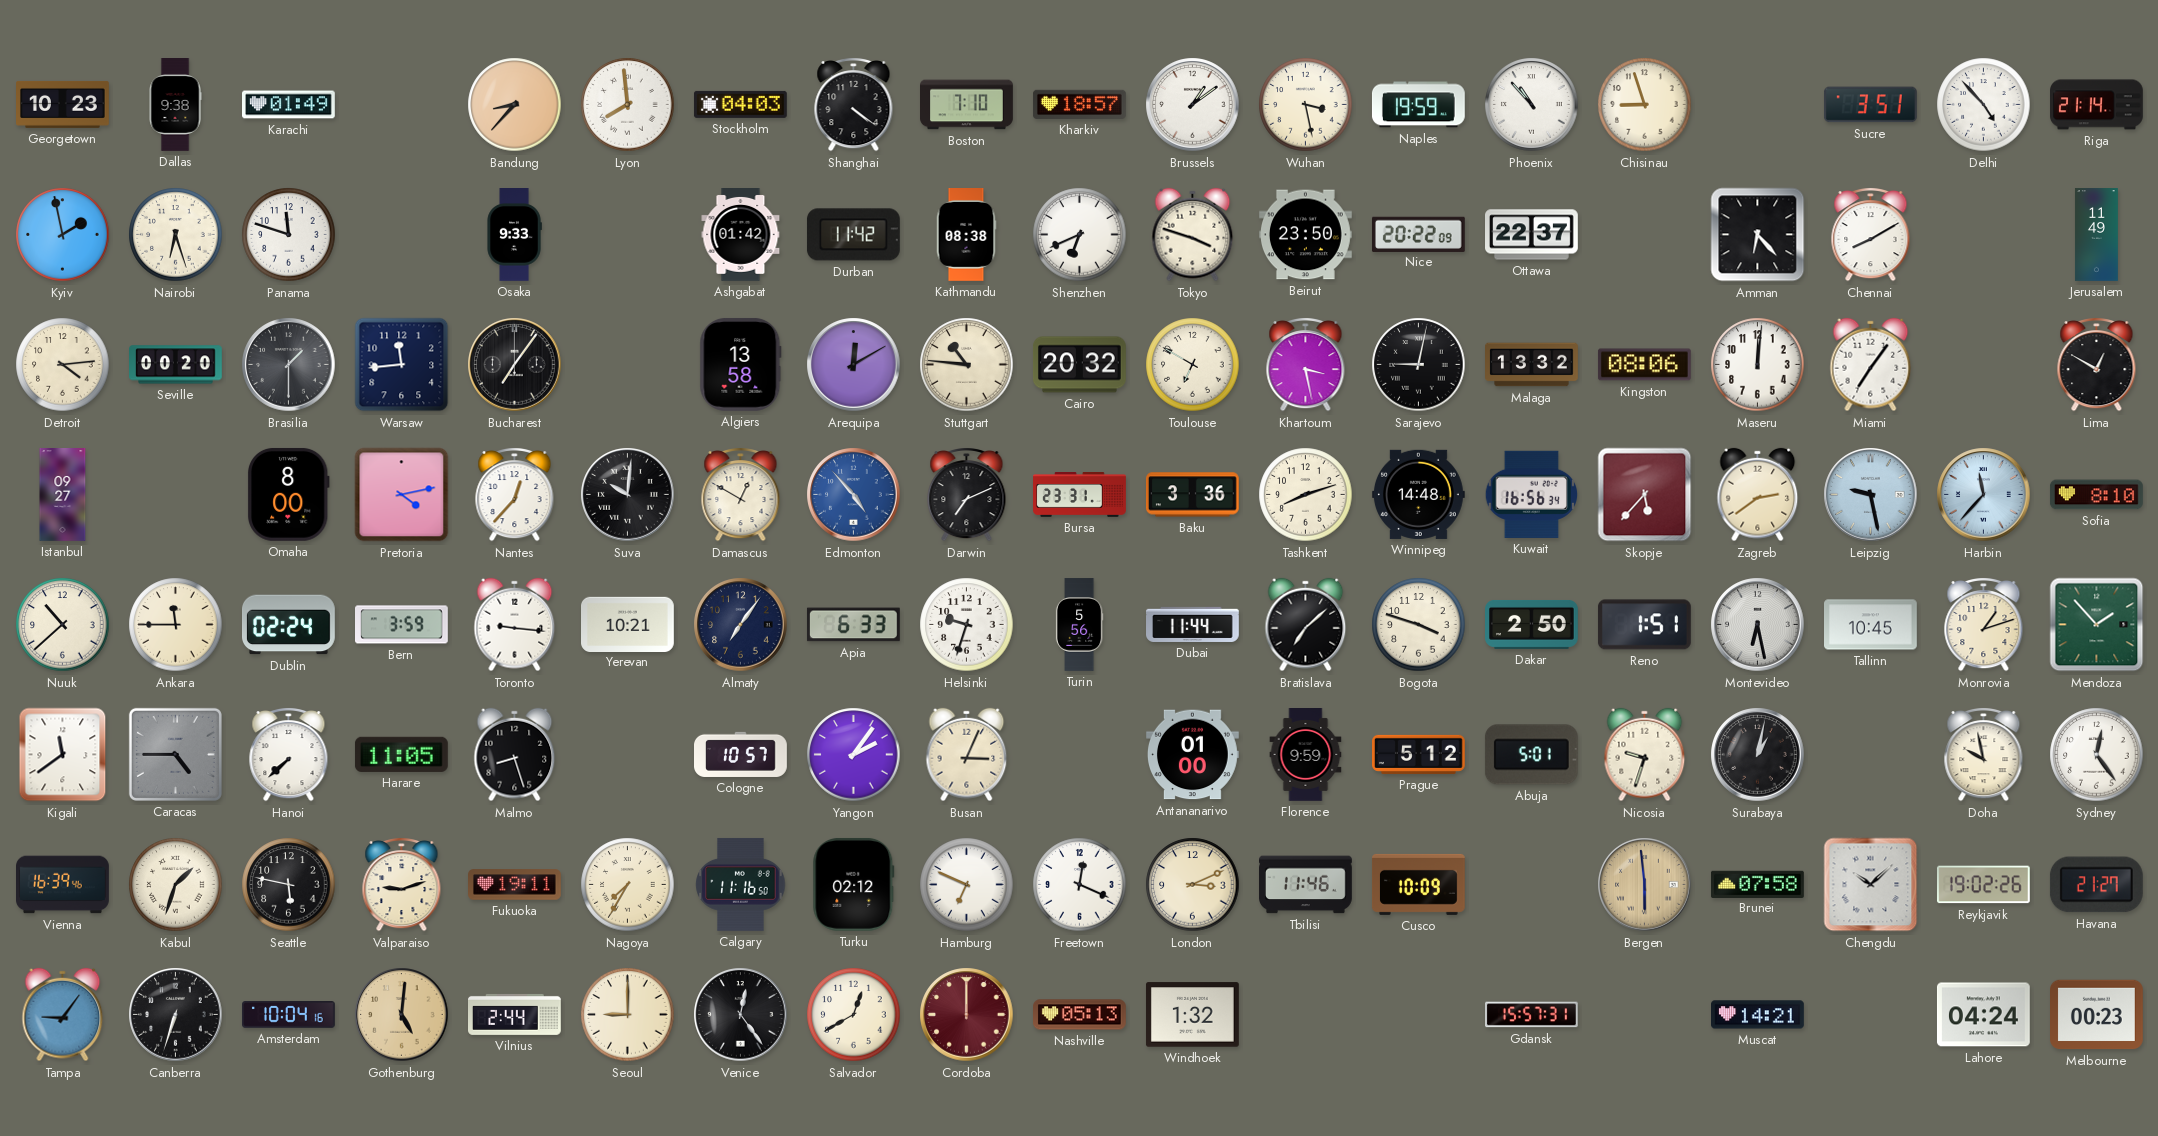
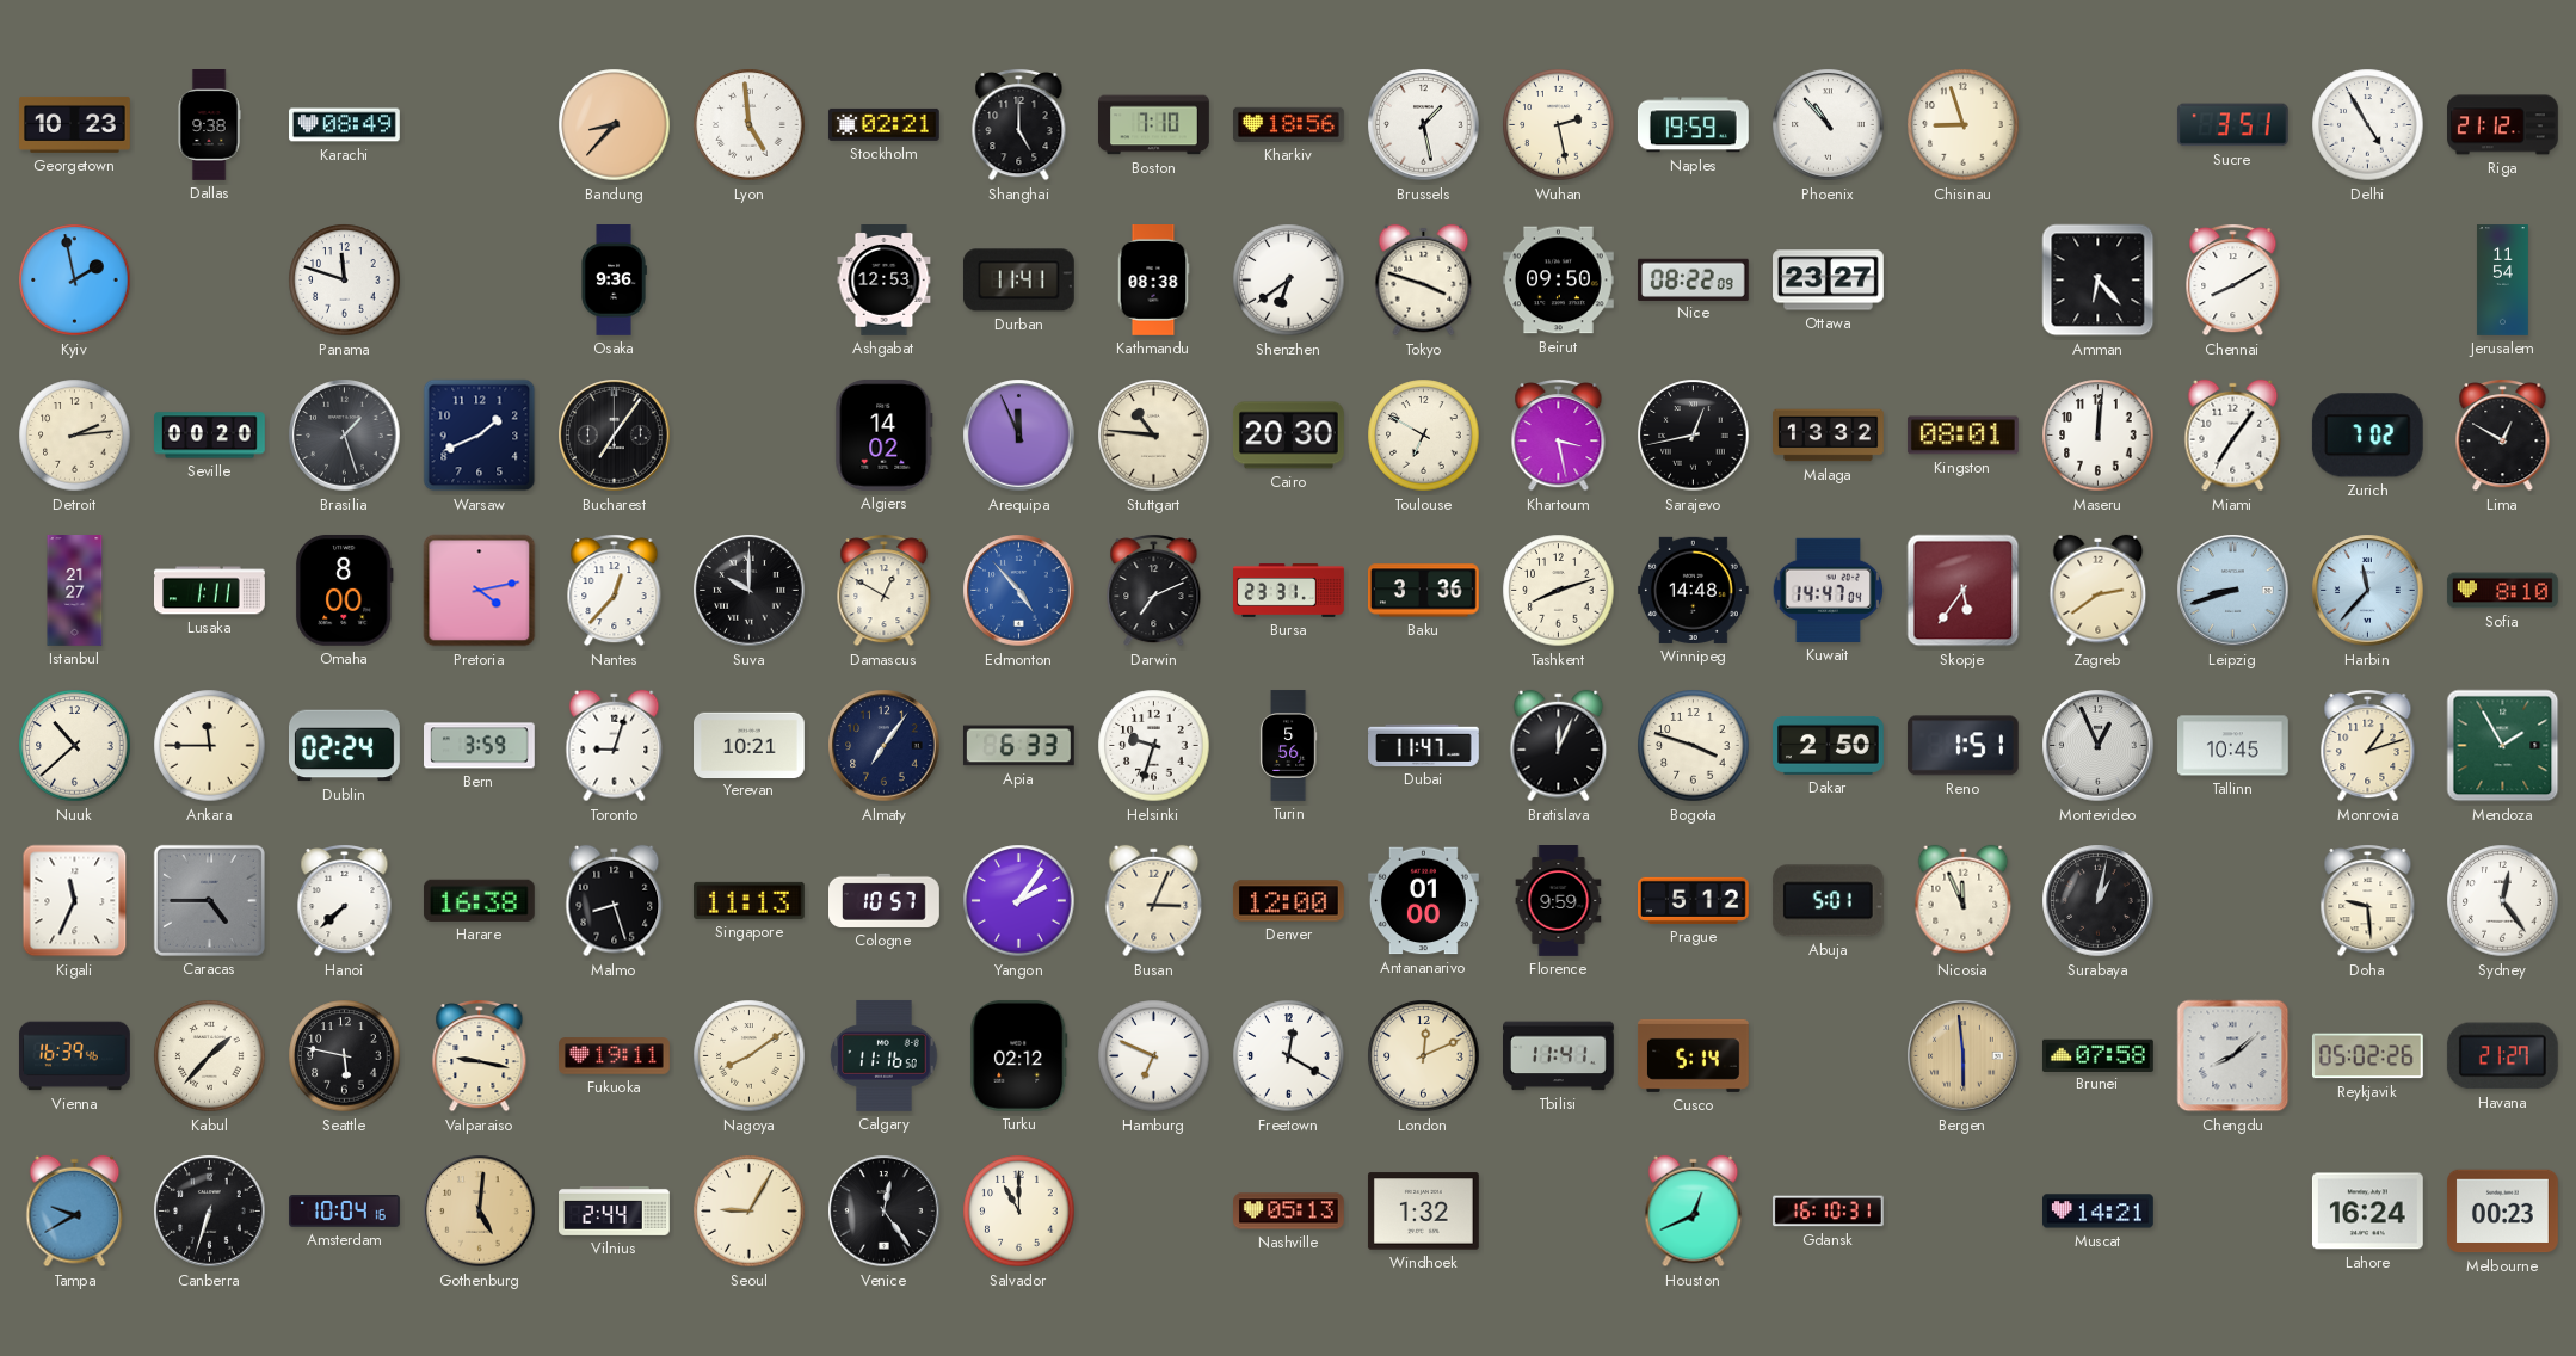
Karachi: 01:49 -> 08:49 (345, 125)
Lyon: 7:59 -> 4:59 (750, 125)
Stockholm: 04:03 -> 02:21 (883, 124)
Shanghai: 4:21 -> 5:00 (1019, 125)
Kharkiv: 18:57 -> 18:56 (1289, 124)
Brussels: 1:09 -> 1:28 (1424, 125)
Wuhan: 3:28 -> 2:28 (1559, 125)
Delhi: 4:53 -> 4:55 (2368, 125)
Riga: 21:14 -> 21:12 (2503, 125)
Nairobi: 6:27 -> none (176, 235)
Osaka: 9:33 -> 9:36 (614, 281)
Ashgabat: 01:42 -> 12:53 (885, 281)
Durban: 11:42 -> 11:41 (1018, 281)
Shenzhen: 6:41 -> 6:39 (1289, 281)
Beirut: 23:50 -> 09:50 (1559, 281)
Nice: 20:22 -> 08:22 (1693, 279)
Ottawa: 22:37 -> 23:27 (1829, 281)
Jerusalem: 11:49 -> 11:54 (2502, 281)
Detroit: 4:14 -> 2:14 (75, 436)
Brasilia: 1:30 -> 1:27 (345, 436)
Warsaw: 11:44 -> 1:41 (480, 436)
Algiers: 13:58 -> 14:02 (885, 434)
Arequipa: 12:10 -> 11:56 (1019, 436)
Cairo: 20:32 -> 20:30 (1289, 436)
Sarajevo: 9:02 -> 12:43 (1694, 436)
Kingston: 08:06 -> 08:01 (1962, 436)
Zurich: none -> 7:02 (2367, 436)
Istanbul: 09:27 -> 21:27 (75, 591)
Lusaka: none -> 1:11 (210, 591)
Suva: 10:01 -> 10:00 (750, 591)
Kuwait: 16:56 -> 14:47 (1828, 590)
Skopje: 5:37 -> 5:36 (1964, 591)
Leipzig: 9:28 -> 8:42 (2233, 591)
Toronto: 9:16 -> 9:03 (615, 746)
Dubai: 11:44 -> 11:47 (1424, 745)
Bratislava: 7:08 -> 12:04 (1559, 746)
Montevideo: 6:28 -> 12:56 (2099, 746)
Mendoza: 1:53 -> 1:55 (2503, 746)
Kigali: 11:39 -> 11:34 (75, 901)
Harare: 11:05 -> 16:38 (479, 900)
Singapore: none -> 11:13 (748, 900)
Denver: none -> 12:00 (1289, 901)
Nicosia: 9:33 -> 11:56 (1964, 901)
Doha: 9:58 -> 9:29 (2368, 901)
Kabul: 1:33 -> 1:37 (210, 1056)
Valparaiso: 9:12 -> 9:17 (480, 1056)
Nagoya: 7:35 -> 8:09 (750, 1056)
Freetown: 12:19 -> 12:20 (1289, 1056)
London: 3:11 -> 12:11 (1424, 1056)
Tbilisi: 11:46 -> 11:41 (1559, 1056)
Cusco: 10:09 -> 5:14 (1693, 1055)
Chengdu: 10:08 -> 8:08 (2233, 1056)
Reykjavik: 19:02 -> 05:02 (2367, 1056)
Tampa: 9:06 -> 9:40 (75, 1212)
Seoul: 9:00 -> 9:05 (750, 1212)
Salvador: 12:40 -> 11:00 (1019, 1212)
Cordoba: 12:00 -> none (967, 1015)
Houston: none -> 12:41 (1694, 1212)
Gdansk: 15:57 -> 16:10 (1829, 1212)
Lahore: 04:24 -> 16:24 (2367, 1212)
